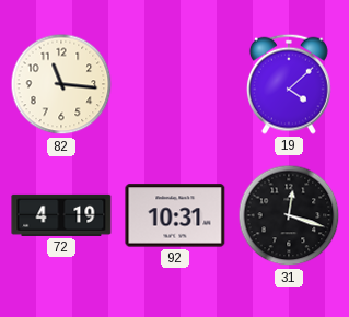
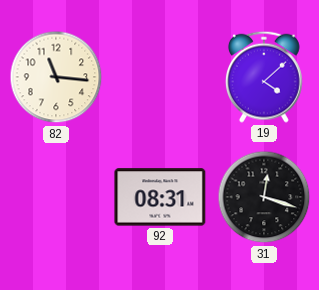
72: 4:19 -> none (61, 215)
92: 10:31 -> 08:31 (160, 197)
